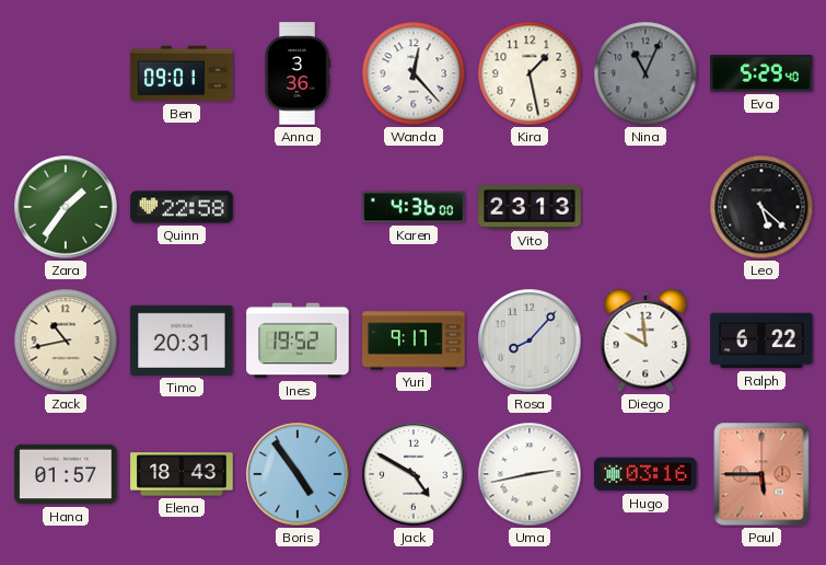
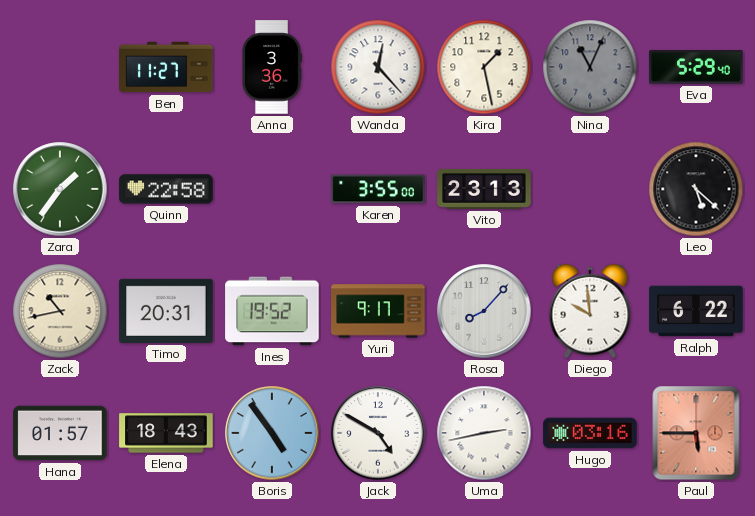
Ben: 09:01 -> 11:27 (166, 67)
Karen: 4:36 -> 3:55 (378, 189)
